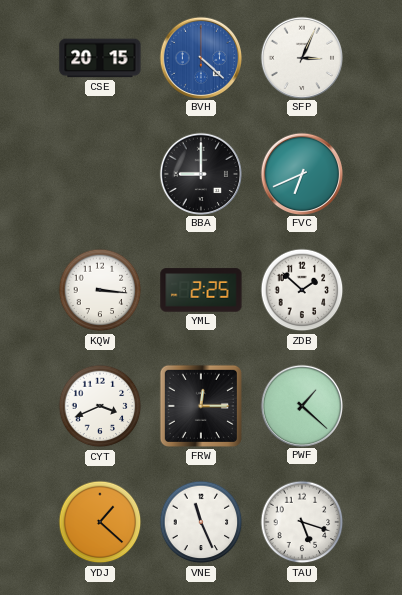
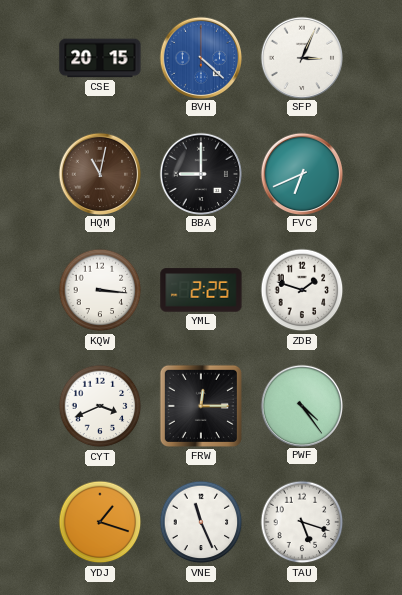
HQM: none -> 11:02 (99, 173)
ZDB: 1:52 -> 1:48 (302, 290)
PWF: 1:22 -> 4:24 (301, 405)
YDJ: 1:22 -> 1:18 (100, 522)
